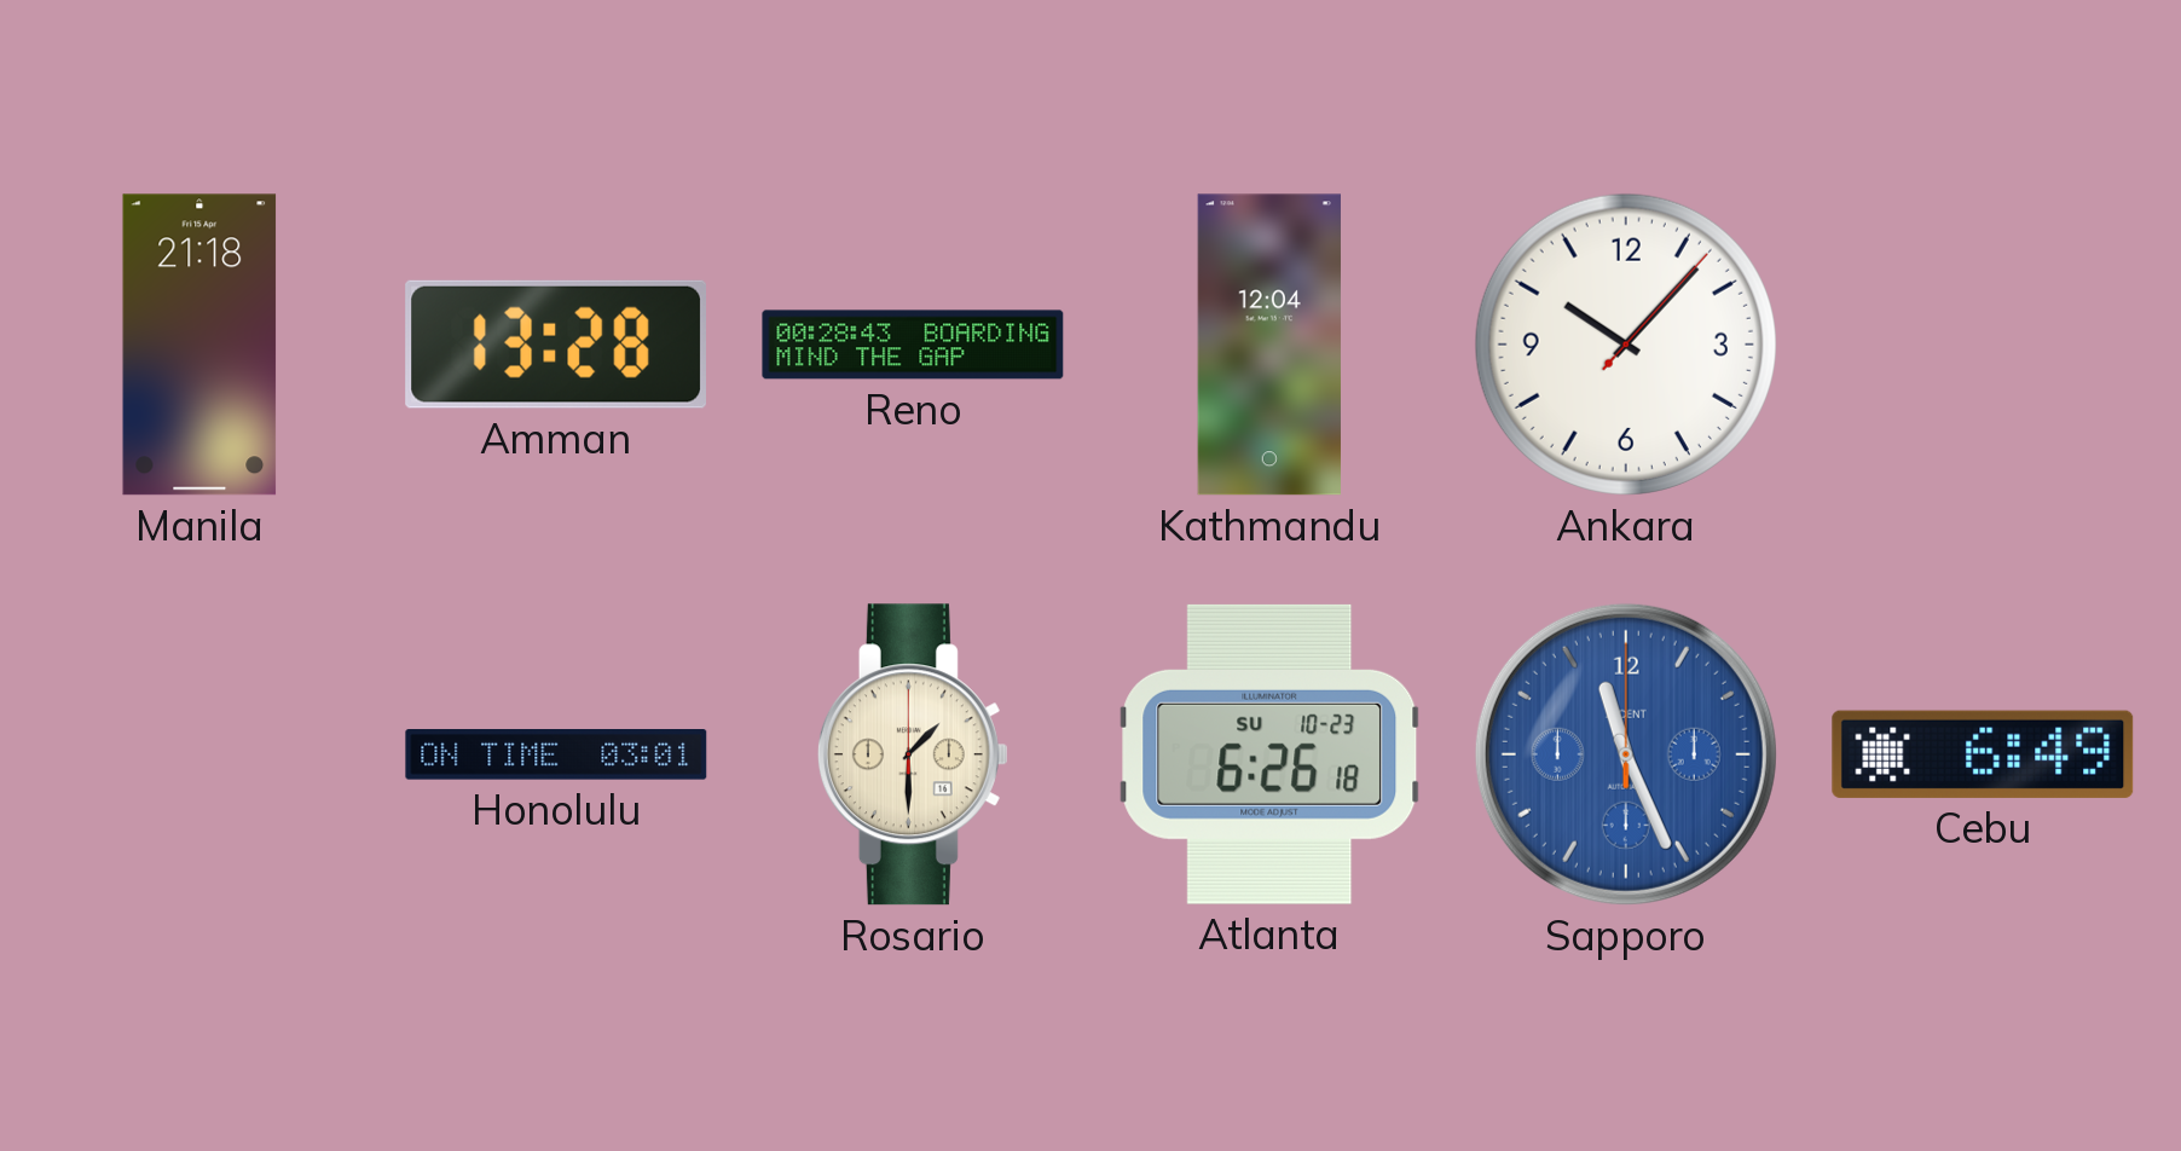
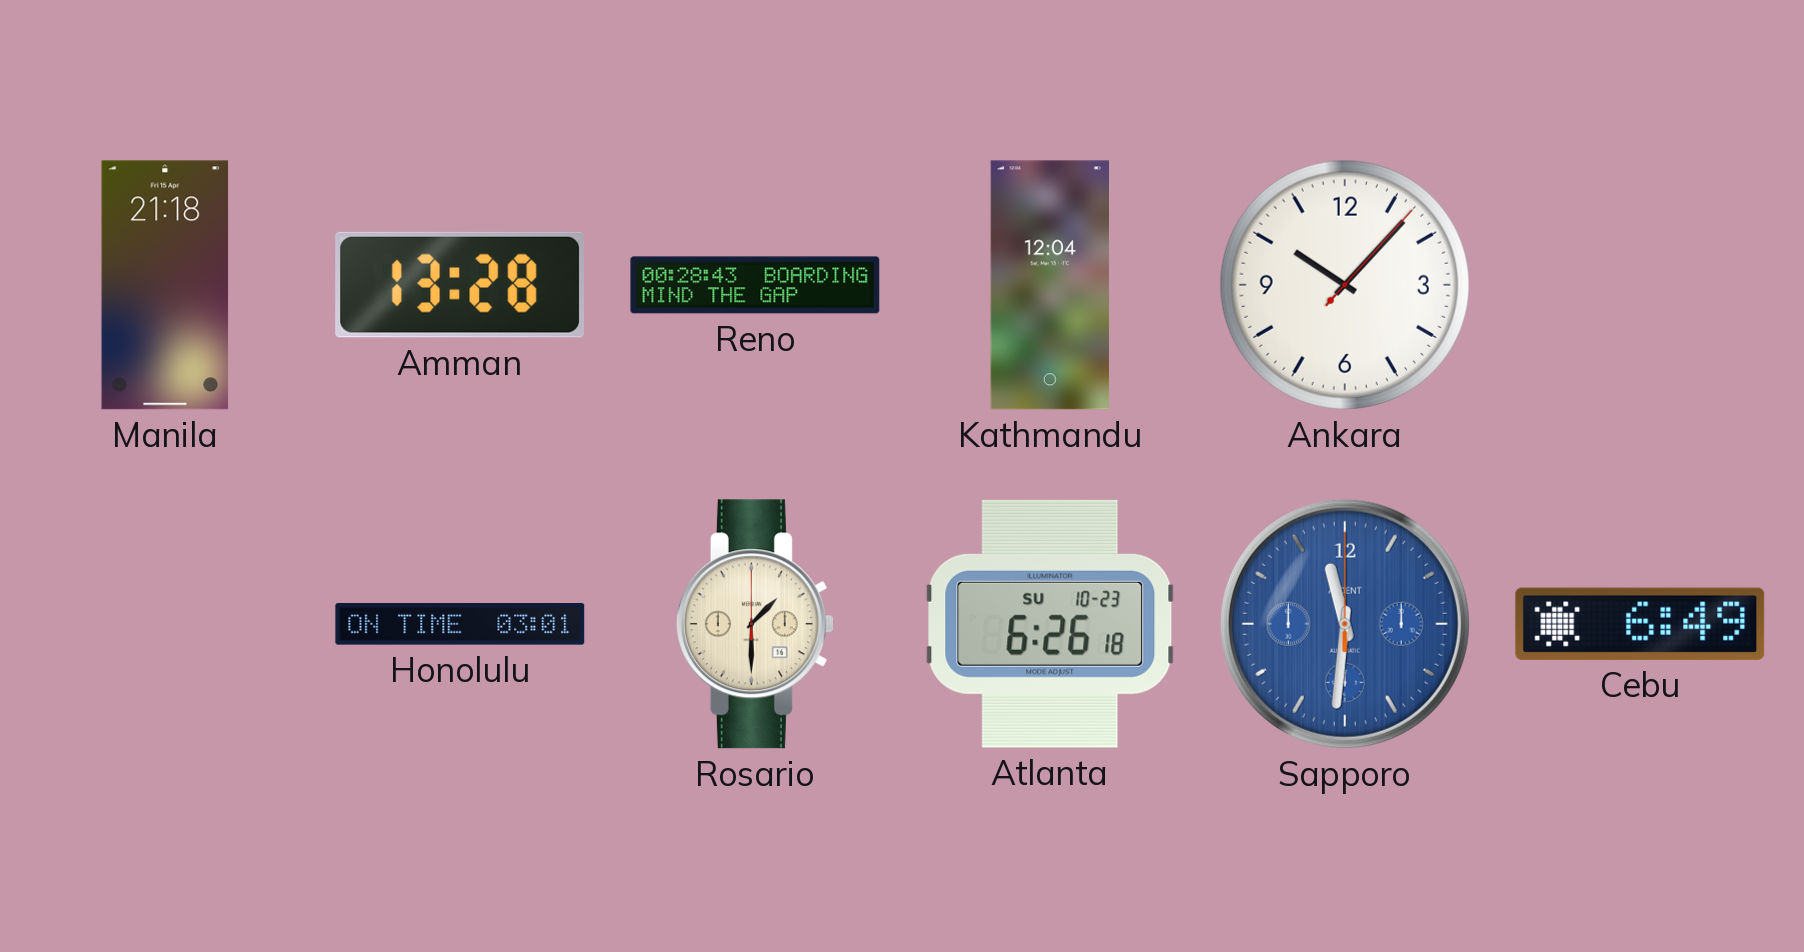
Sapporo: 11:26 -> 11:31 (1345, 624)
